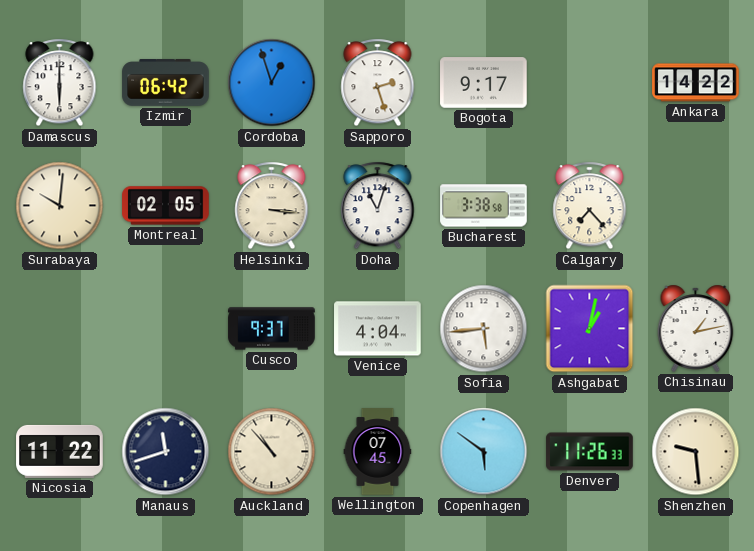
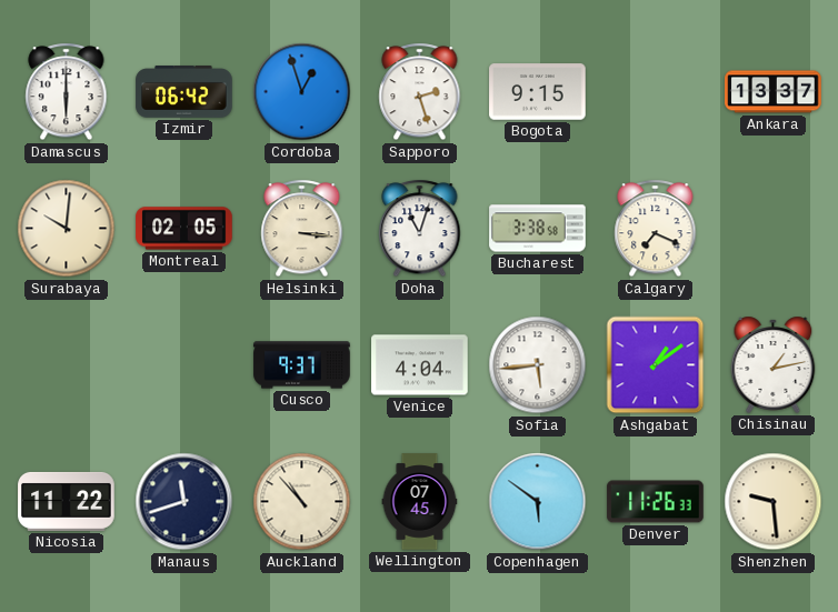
Bogota: 9:17 -> 9:15 (538, 92)
Ankara: 14:22 -> 13:37 (774, 92)
Calgary: 7:23 -> 7:19 (656, 229)
Ashgabat: 1:02 -> 1:09 (656, 365)
